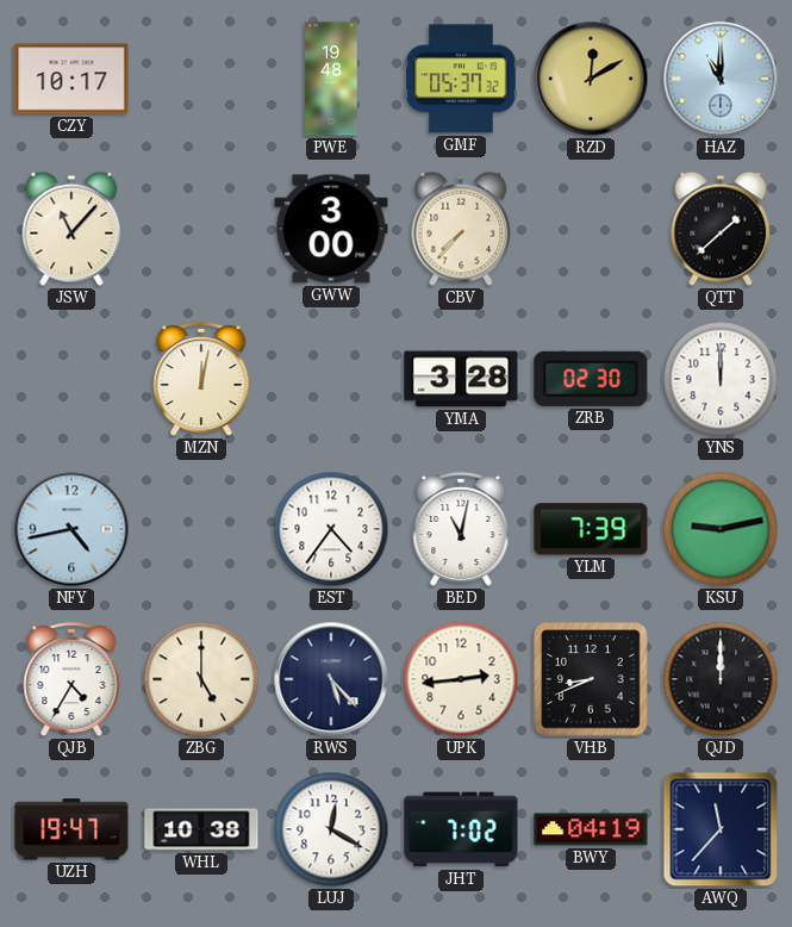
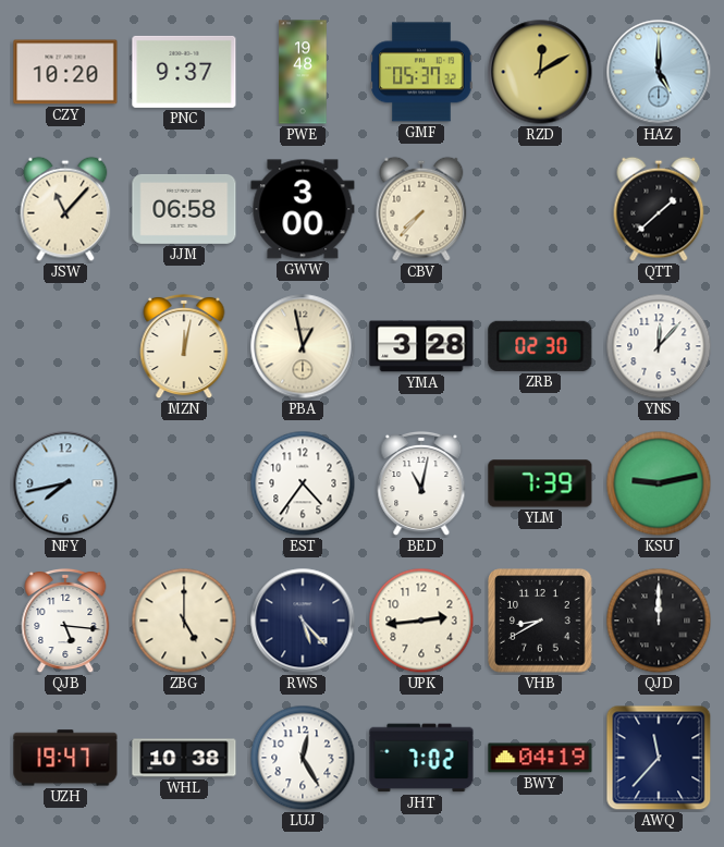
CZY: 10:17 -> 10:20 (65, 72)
PNC: none -> 9:37 (184, 72)
HAZ: 11:00 -> 5:00 (659, 72)
JJM: none -> 06:58 (184, 209)
PBA: none -> 12:58 (303, 346)
YNS: 12:00 -> 12:07 (659, 346)
NFY: 4:43 -> 7:43 (65, 483)
QJB: 4:35 -> 5:16 (65, 621)
VHB: 8:41 -> 8:40 (540, 621)
LUJ: 12:20 -> 12:25 (303, 758)
